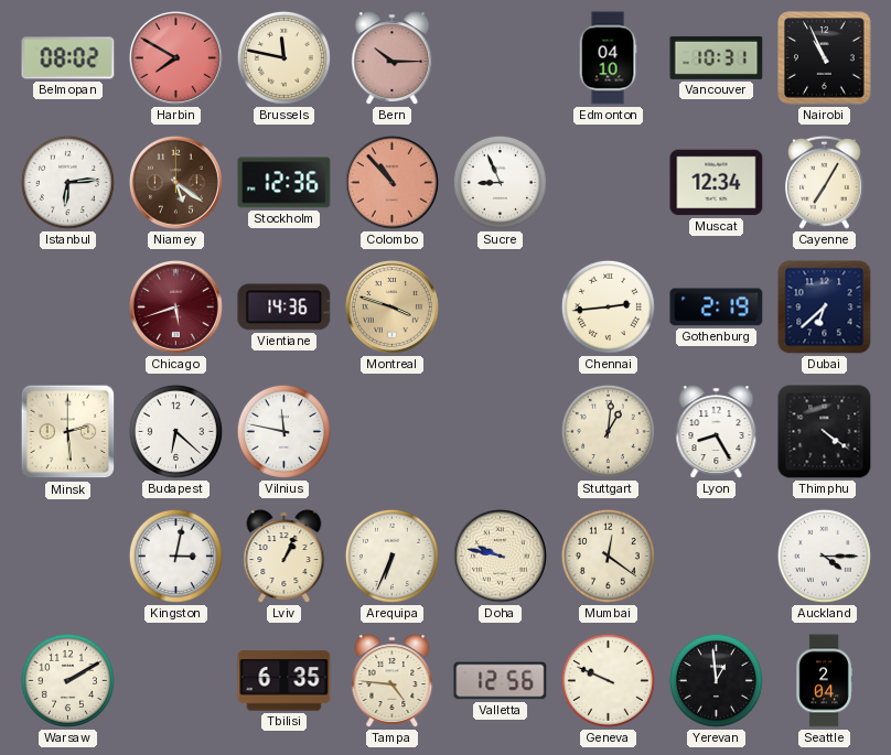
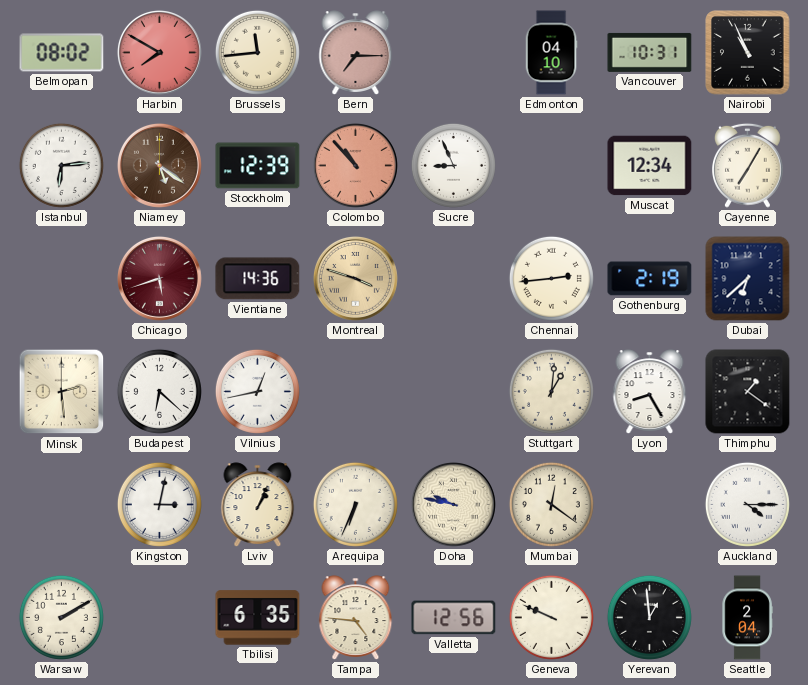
Brussels: 11:47 -> 11:44 (257, 52)
Bern: 10:15 -> 7:15 (356, 53)
Stockholm: 12:36 -> 12:39 (258, 166)
Vilnius: 11:47 -> 12:43 (257, 391)
Thimphu: 4:21 -> 1:21 (748, 392)
